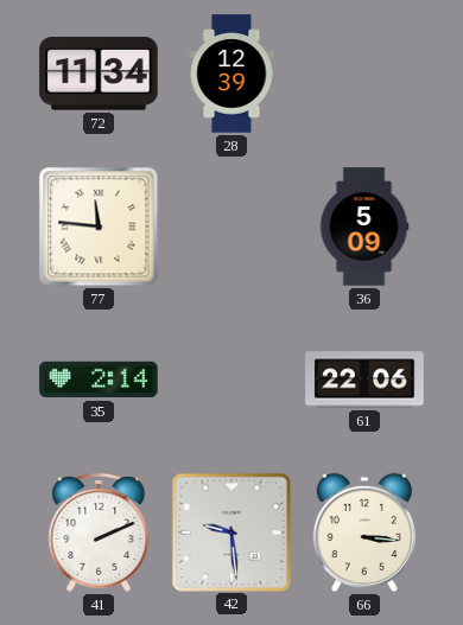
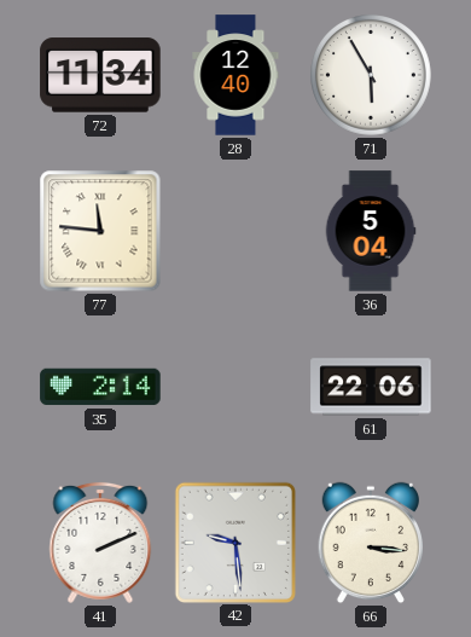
28: 12:39 -> 12:40 (235, 75)
71: none -> 5:55 (372, 76)
36: 5:09 -> 5:04 (371, 231)
